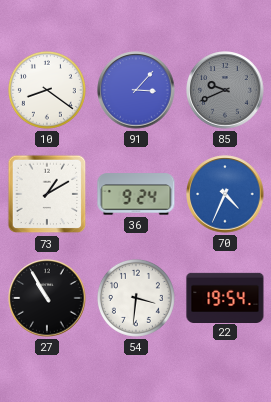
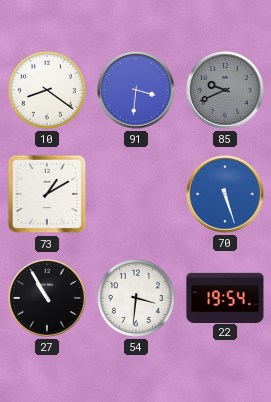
91: 3:07 -> 3:31 (136, 90)
36: 9:24 -> none (136, 194)
70: 4:34 -> 5:27 (225, 194)
